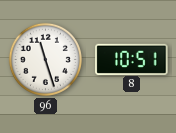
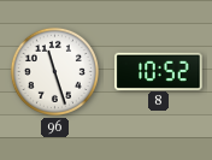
8: 10:51 -> 10:52 (159, 71)
